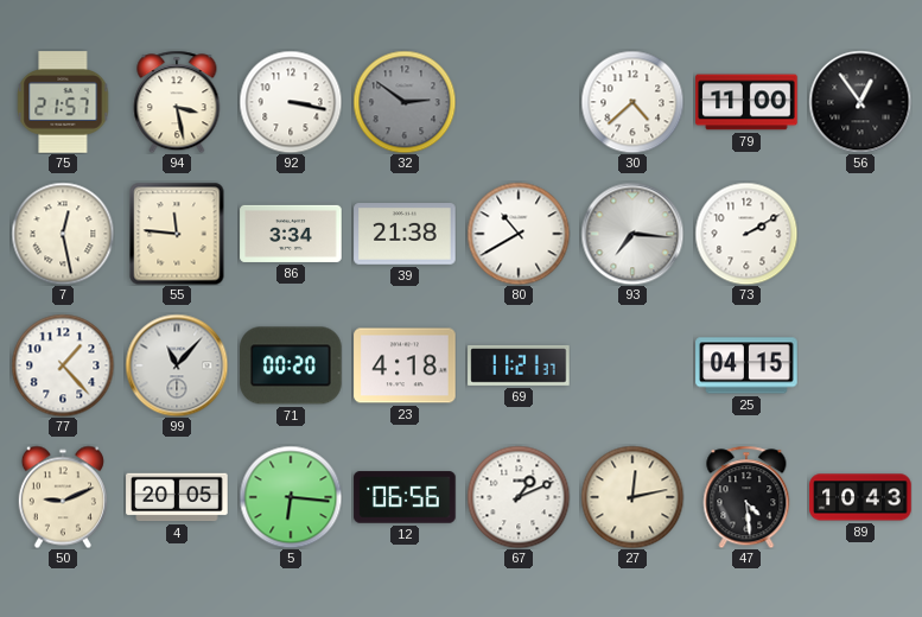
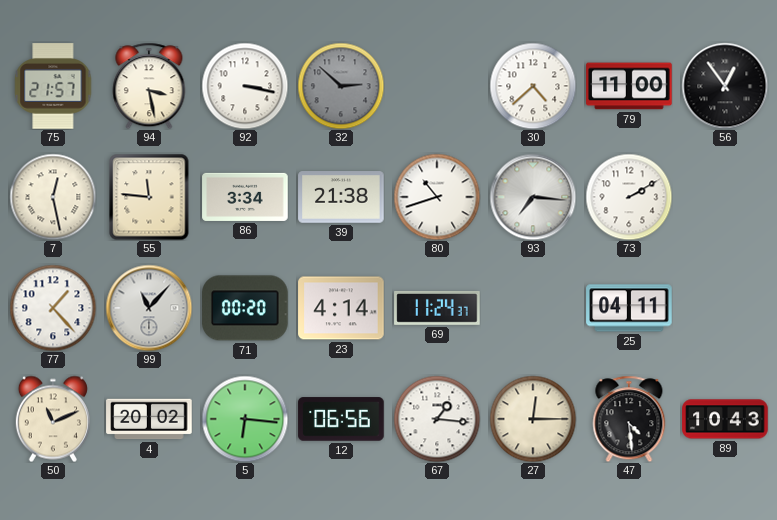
32: 2:51 -> 2:52 (341, 86)
80: 10:40 -> 10:42 (437, 197)
23: 4:18 -> 4:14 (341, 308)
69: 11:21 -> 11:24 (437, 308)
25: 04:15 -> 04:11 (629, 308)
50: 9:11 -> 11:11 (53, 419)
4: 20:05 -> 20:02 (149, 419)
67: 1:11 -> 1:16 (437, 419)
27: 12:13 -> 12:15 (533, 419)
